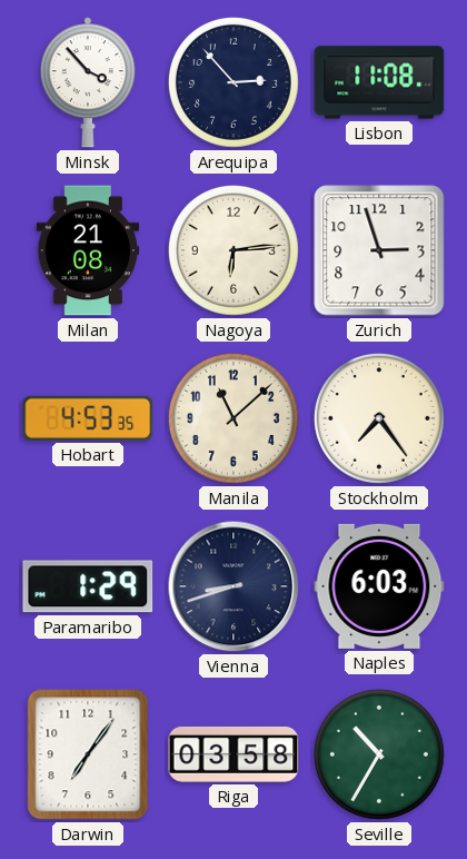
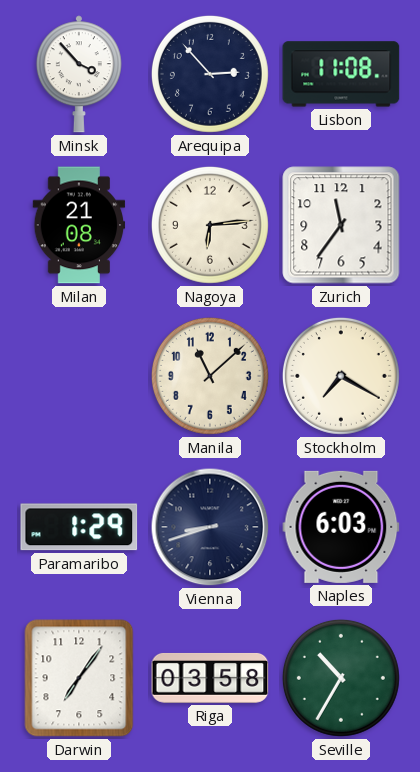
Zurich: 2:57 -> 11:36 (341, 225)
Hobart: 4:53 -> none (88, 418)
Stockholm: 7:24 -> 7:20 (341, 376)
